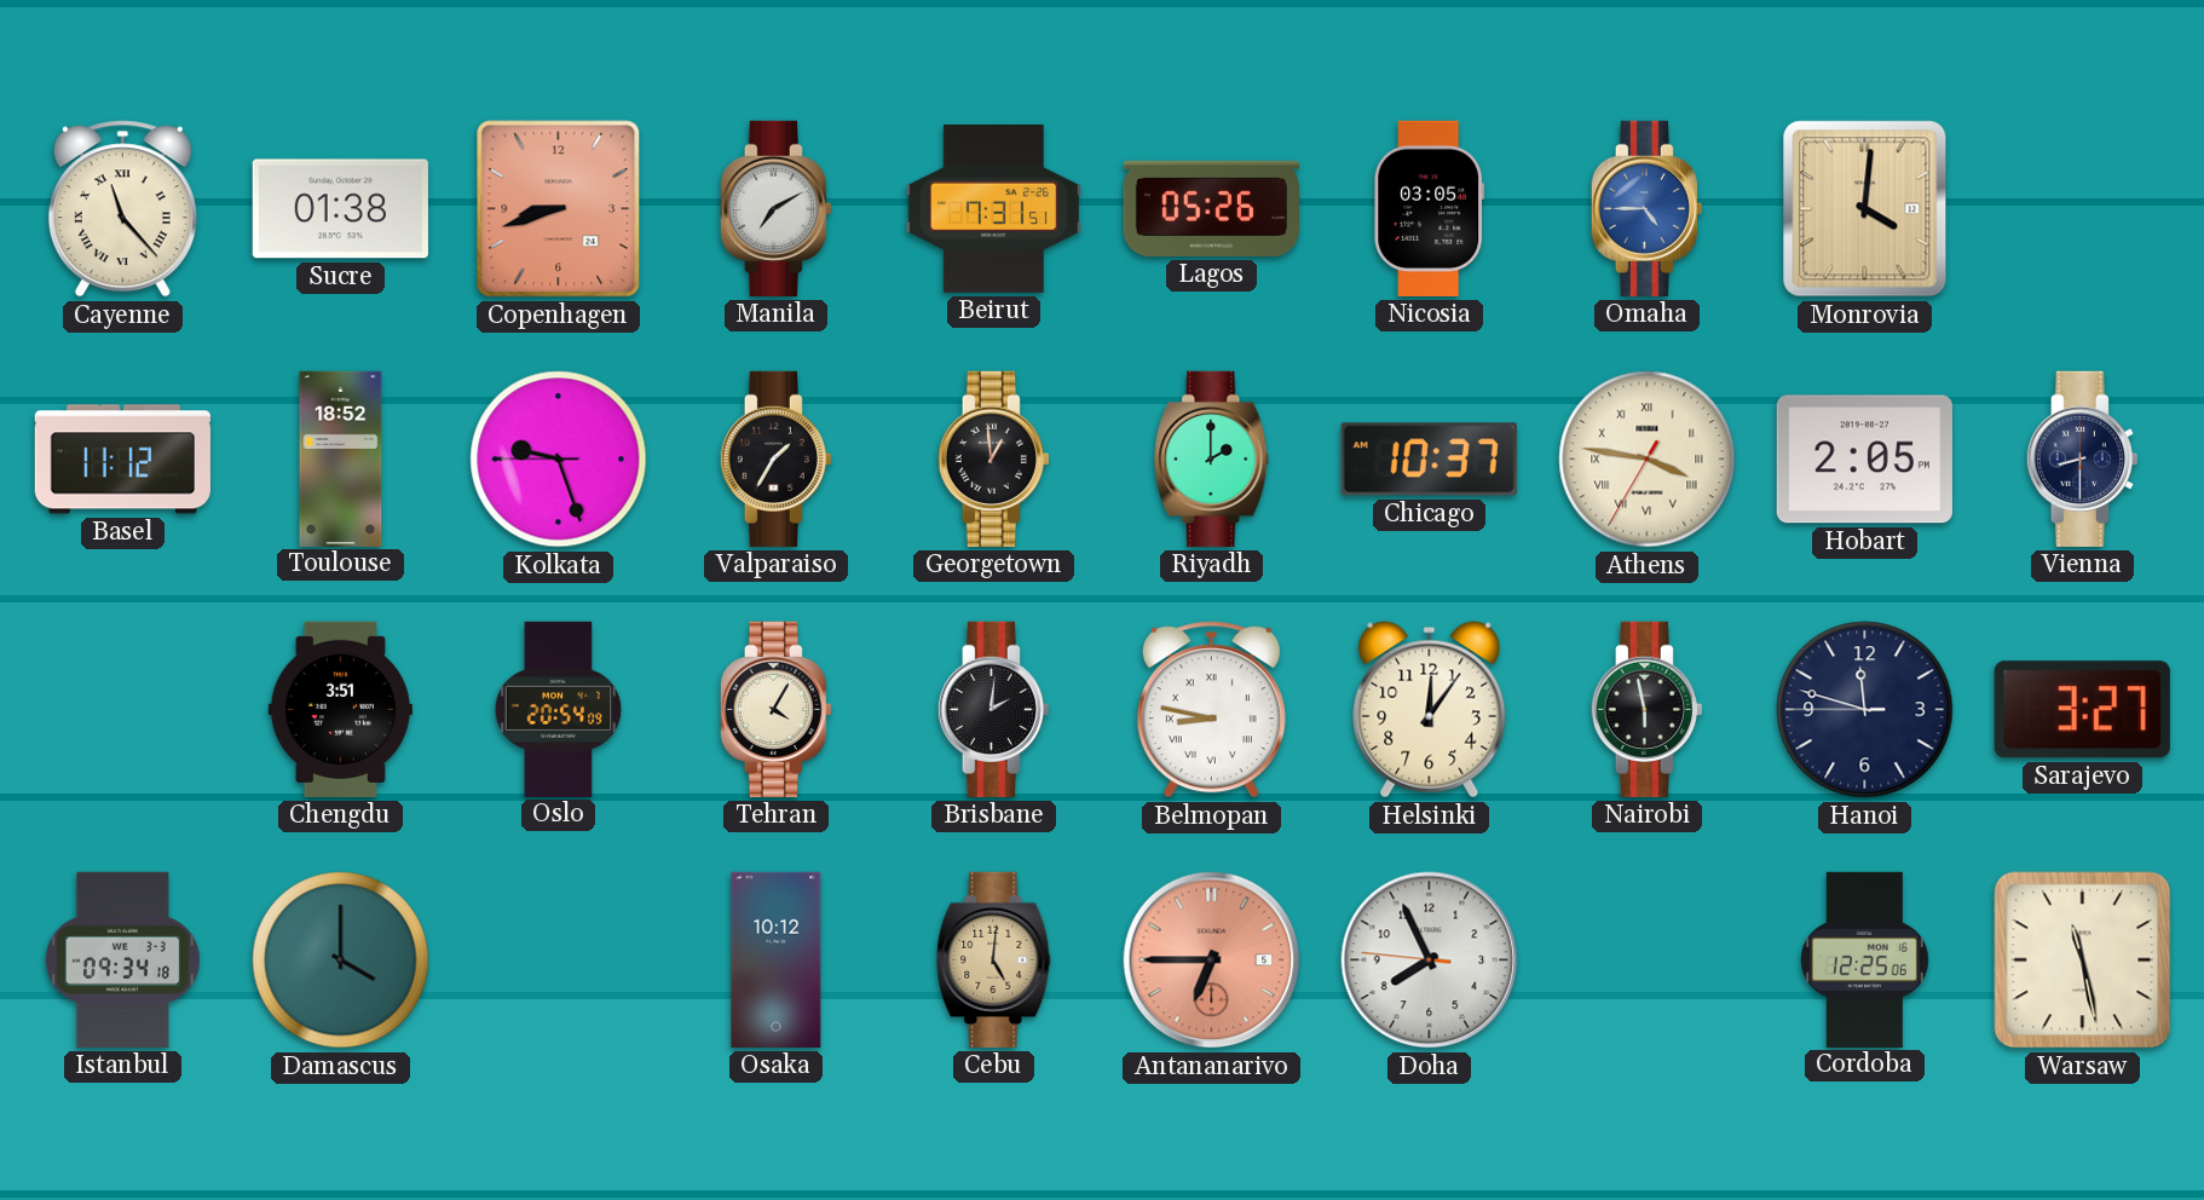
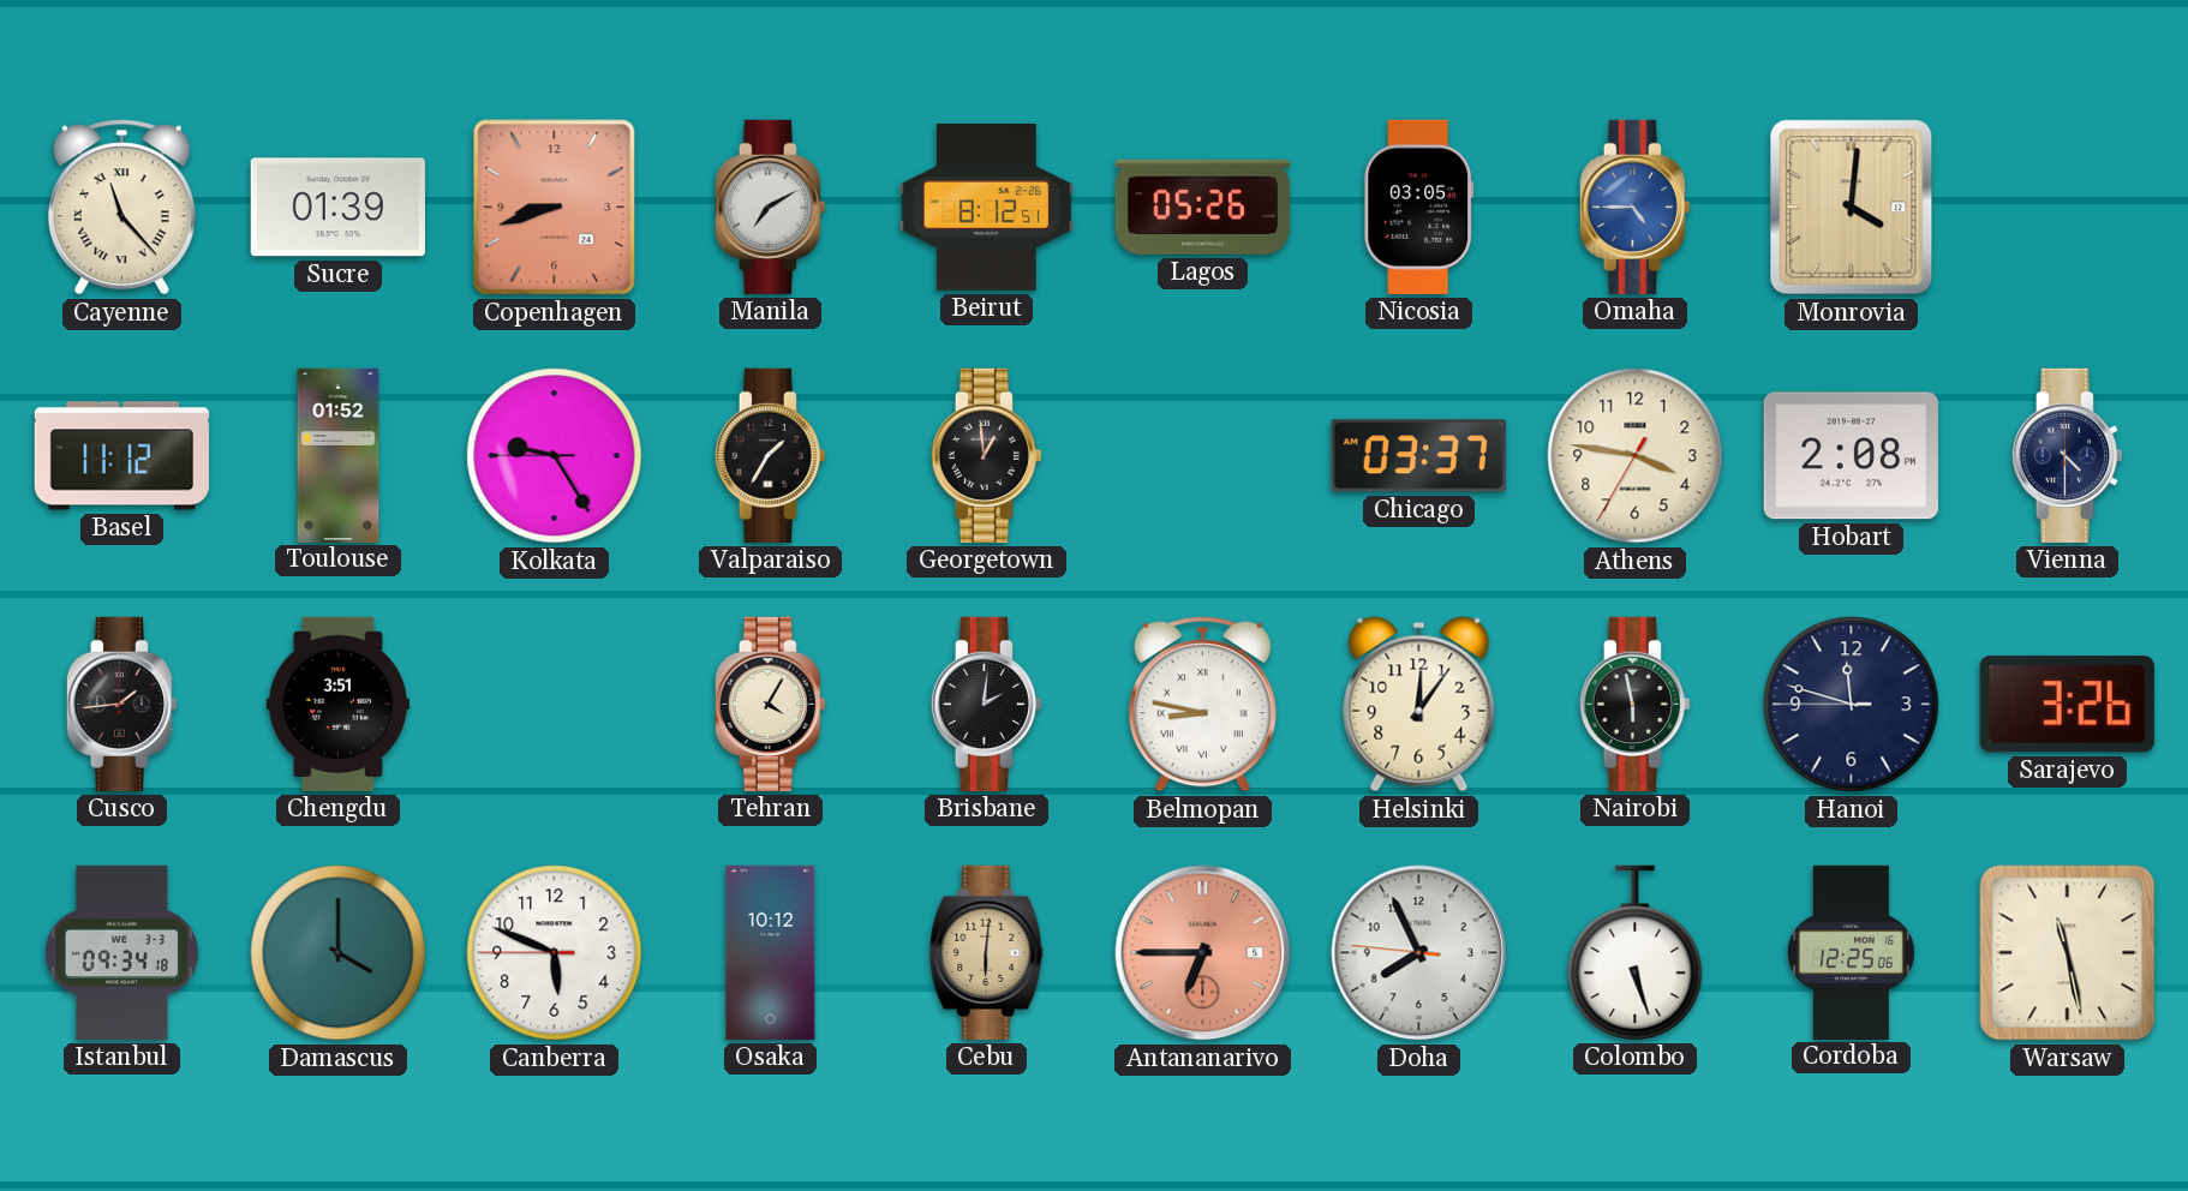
Sucre: 01:38 -> 01:39 (337, 208)
Beirut: 7:31 -> 8:12 (986, 207)
Toulouse: 18:52 -> 01:52 (339, 455)
Kolkata: 9:26 -> 9:24 (555, 456)
Riyadh: 2:00 -> none (1212, 458)
Chicago: 10:37 -> 03:37 (1418, 456)
Athens numerals: Roman -> Arabic (1636, 456)
Hobart: 2:05 -> 2:08 (1851, 456)
Vienna: 8:30 -> 4:30 (2067, 455)
Cusco: none -> 1:44 (121, 704)
Oslo: 20:54 -> none (559, 709)
Sarajevo: 3:27 -> 3:26 (2067, 705)
Canberra: none -> 5:48 (555, 953)
Cebu: 5:01 -> 6:01 (987, 952)
Colombo: none -> 5:27 (1636, 952)
